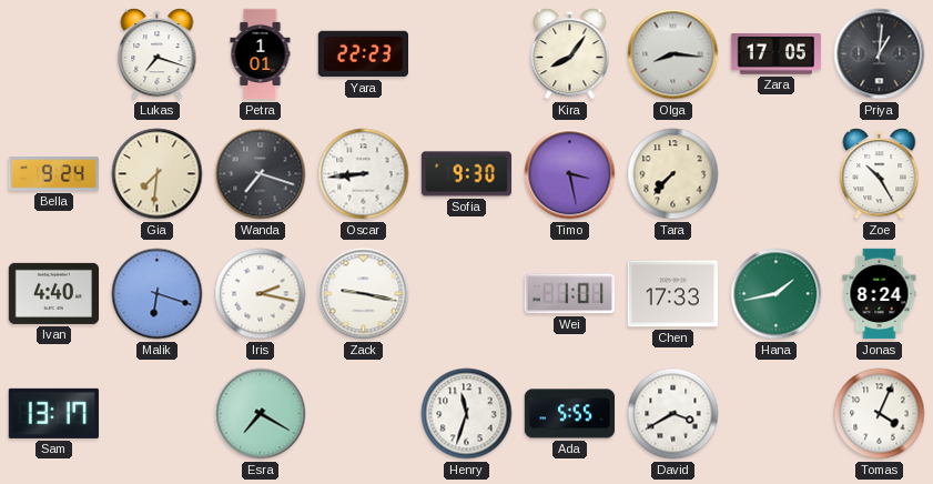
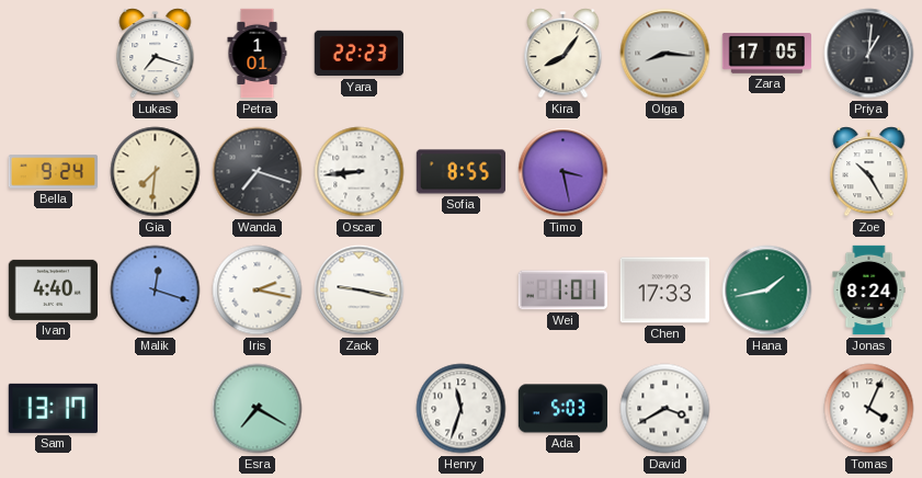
Sofia: 9:30 -> 8:55 (462, 172)
Tara: 7:37 -> none (673, 174)
Malik: 6:18 -> 12:18 (156, 291)
Ada: 5:55 -> 5:03 (564, 409)
